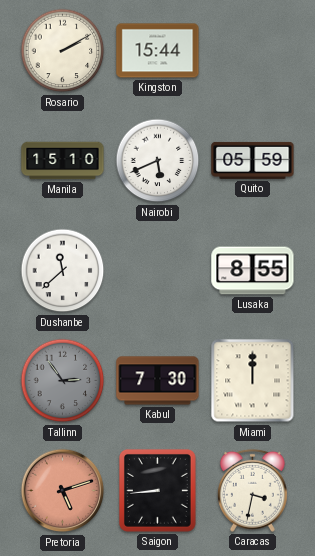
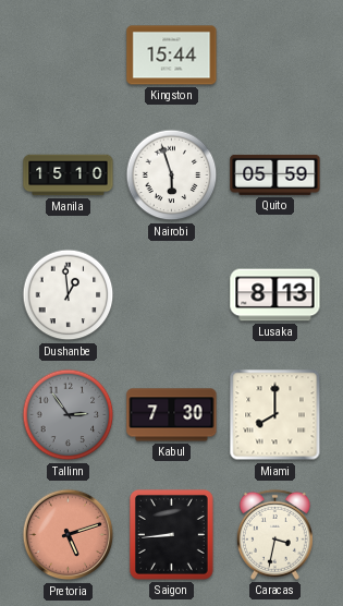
Rosario: 2:10 -> none (63, 51)
Nairobi: 5:41 -> 5:57 (172, 175)
Dushanbe: 11:38 -> 12:59 (69, 295)
Lusaka: 8:55 -> 8:13 (275, 295)
Miami: 12:00 -> 8:00 (275, 415)
